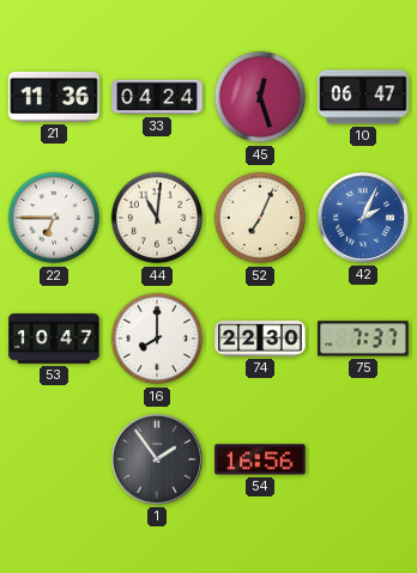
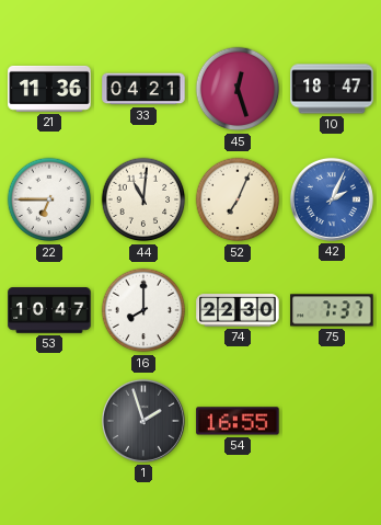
33: 04:24 -> 04:21 (143, 89)
10: 06:47 -> 18:47 (332, 89)
1: 1:54 -> 1:57 (143, 421)
54: 16:56 -> 16:55 (238, 421)
